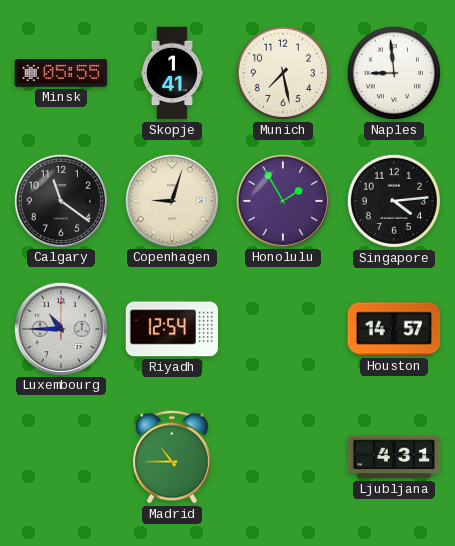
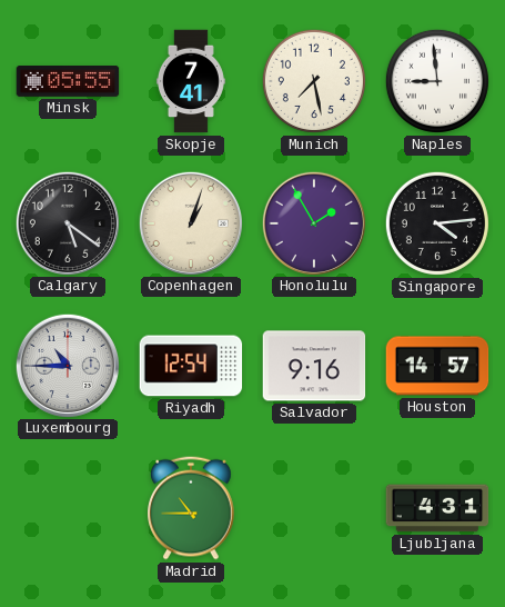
Skopje: 1:41 -> 7:41 (191, 81)
Calgary: 11:21 -> 5:21 (67, 222)
Copenhagen: 9:03 -> 1:03 (190, 222)
Salvador: none -> 9:16 (314, 366)
